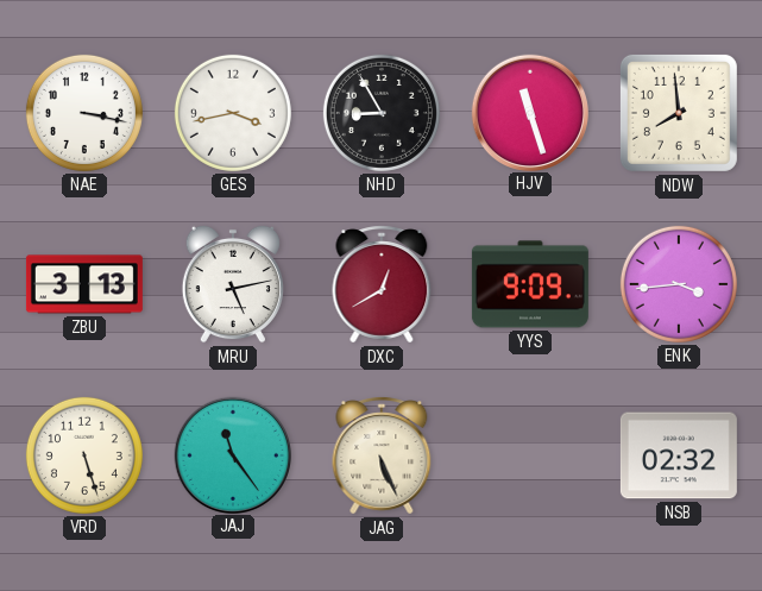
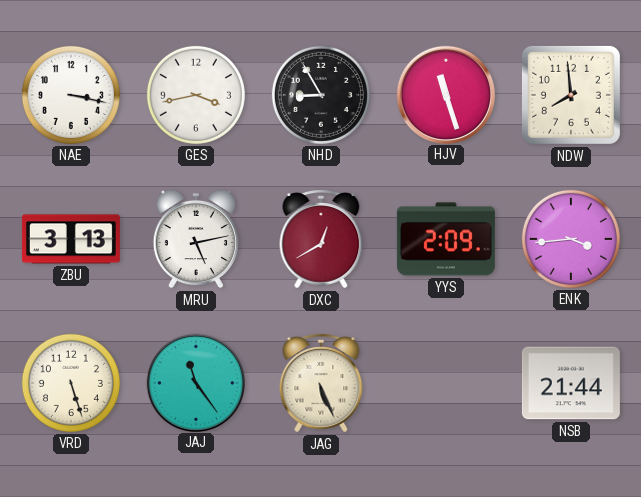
YYS: 9:09 -> 2:09 (446, 239)
NSB: 02:32 -> 21:44 (571, 383)
